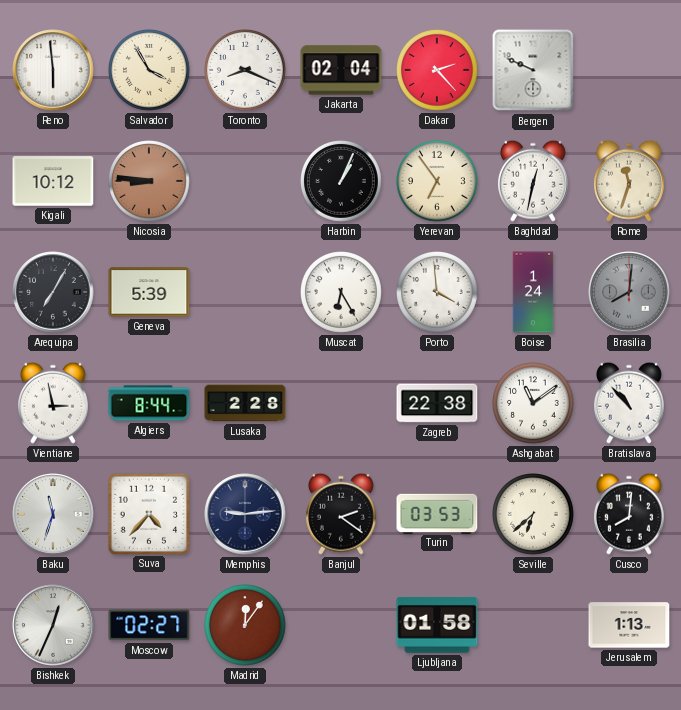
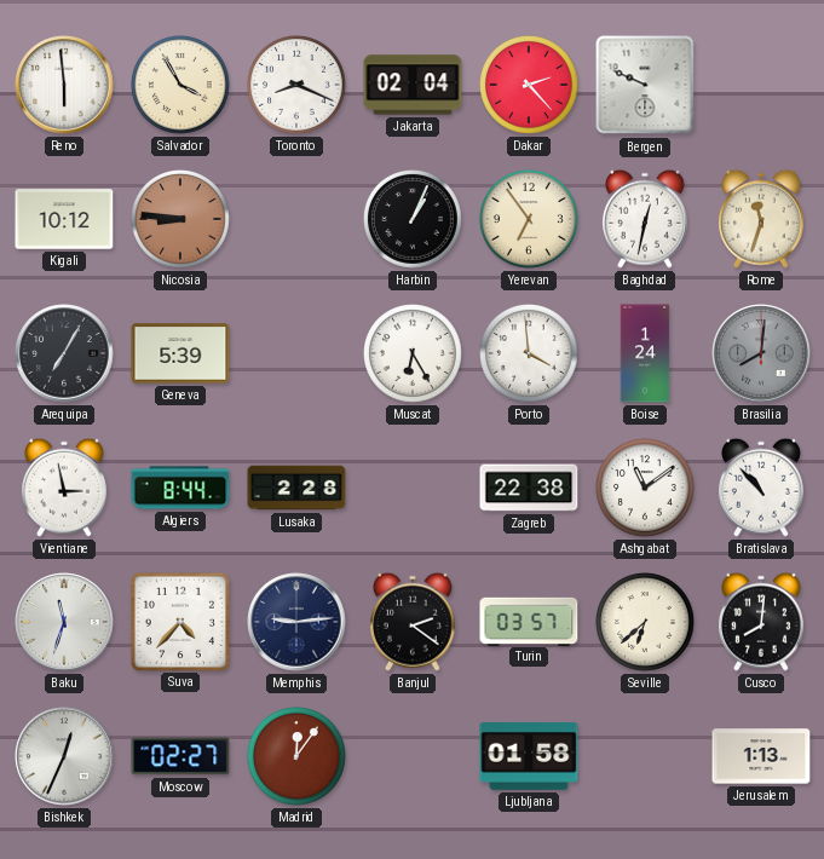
Turin: 03:53 -> 03:57 (529, 621)
